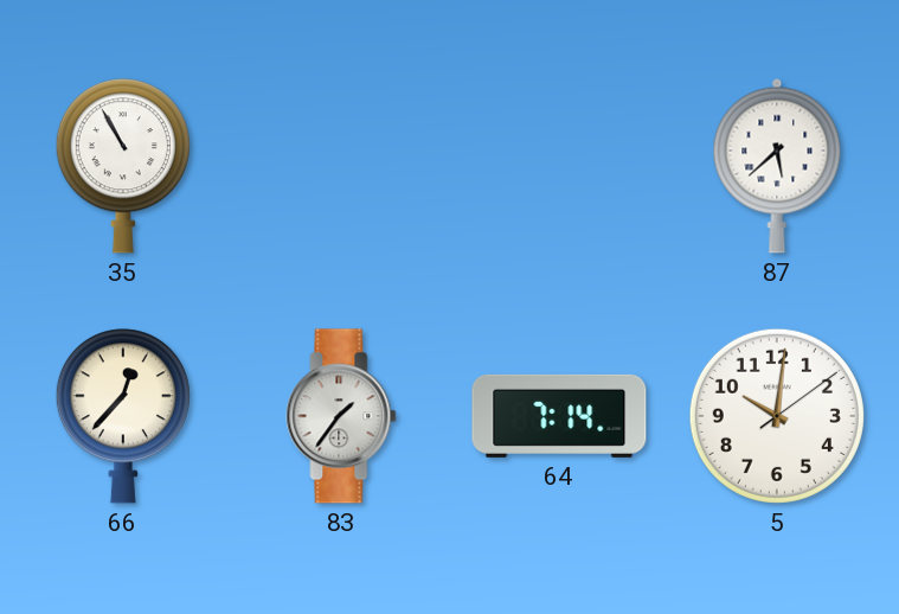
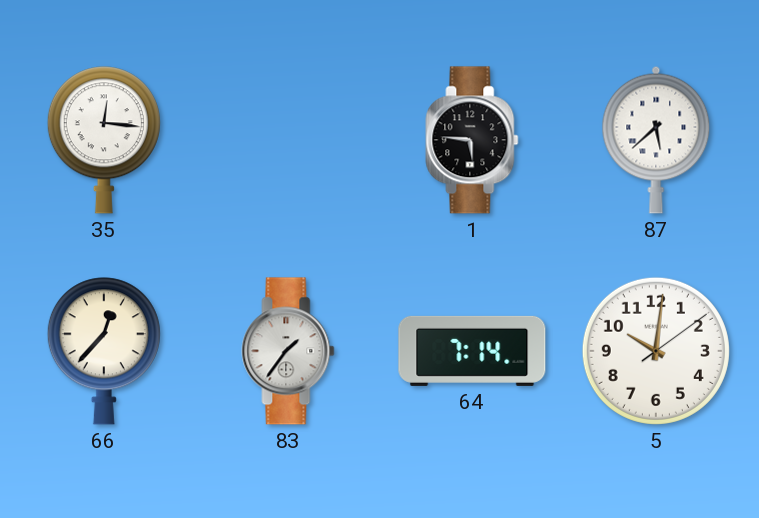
35: 10:55 -> 12:16 (104, 140)
1: none -> 5:46 (472, 140)
